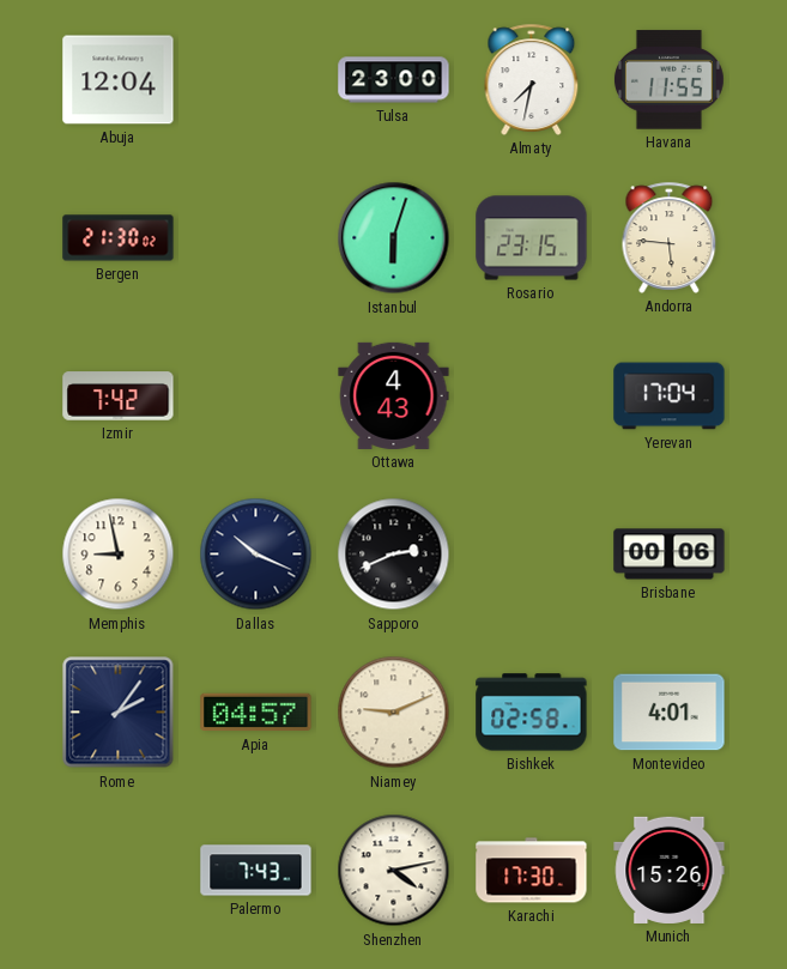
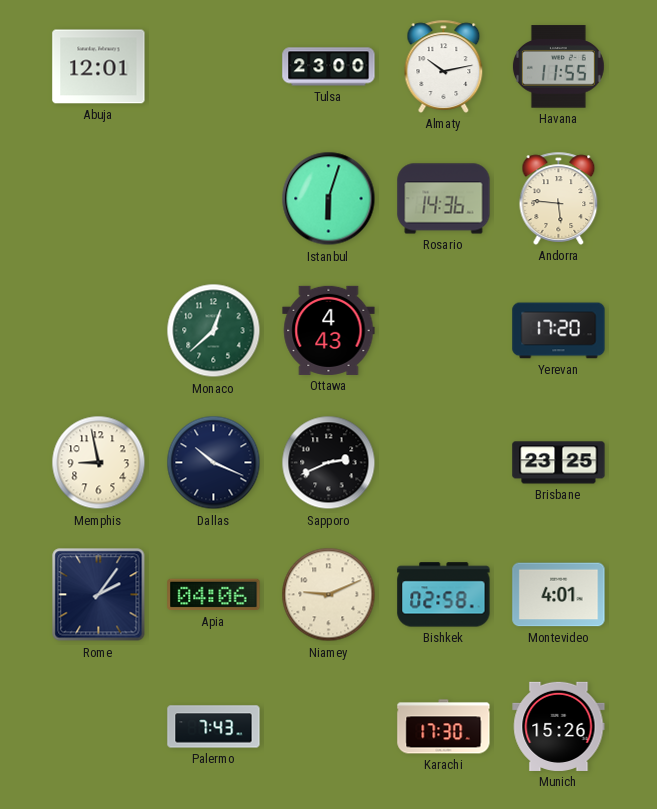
Abuja: 12:04 -> 12:01 (99, 67)
Almaty: 7:32 -> 10:13 (444, 66)
Bergen: 21:30 -> none (119, 238)
Rosario: 23:15 -> 14:36 (444, 199)
Izmir: 7:42 -> none (119, 396)
Monaco: none -> 12:38 (214, 331)
Yerevan: 17:04 -> 17:20 (559, 331)
Brisbane: 00:06 -> 23:25 (559, 463)
Apia: 04:57 -> 04:06 (214, 595)
Shenzhen: 4:13 -> none (394, 871)
